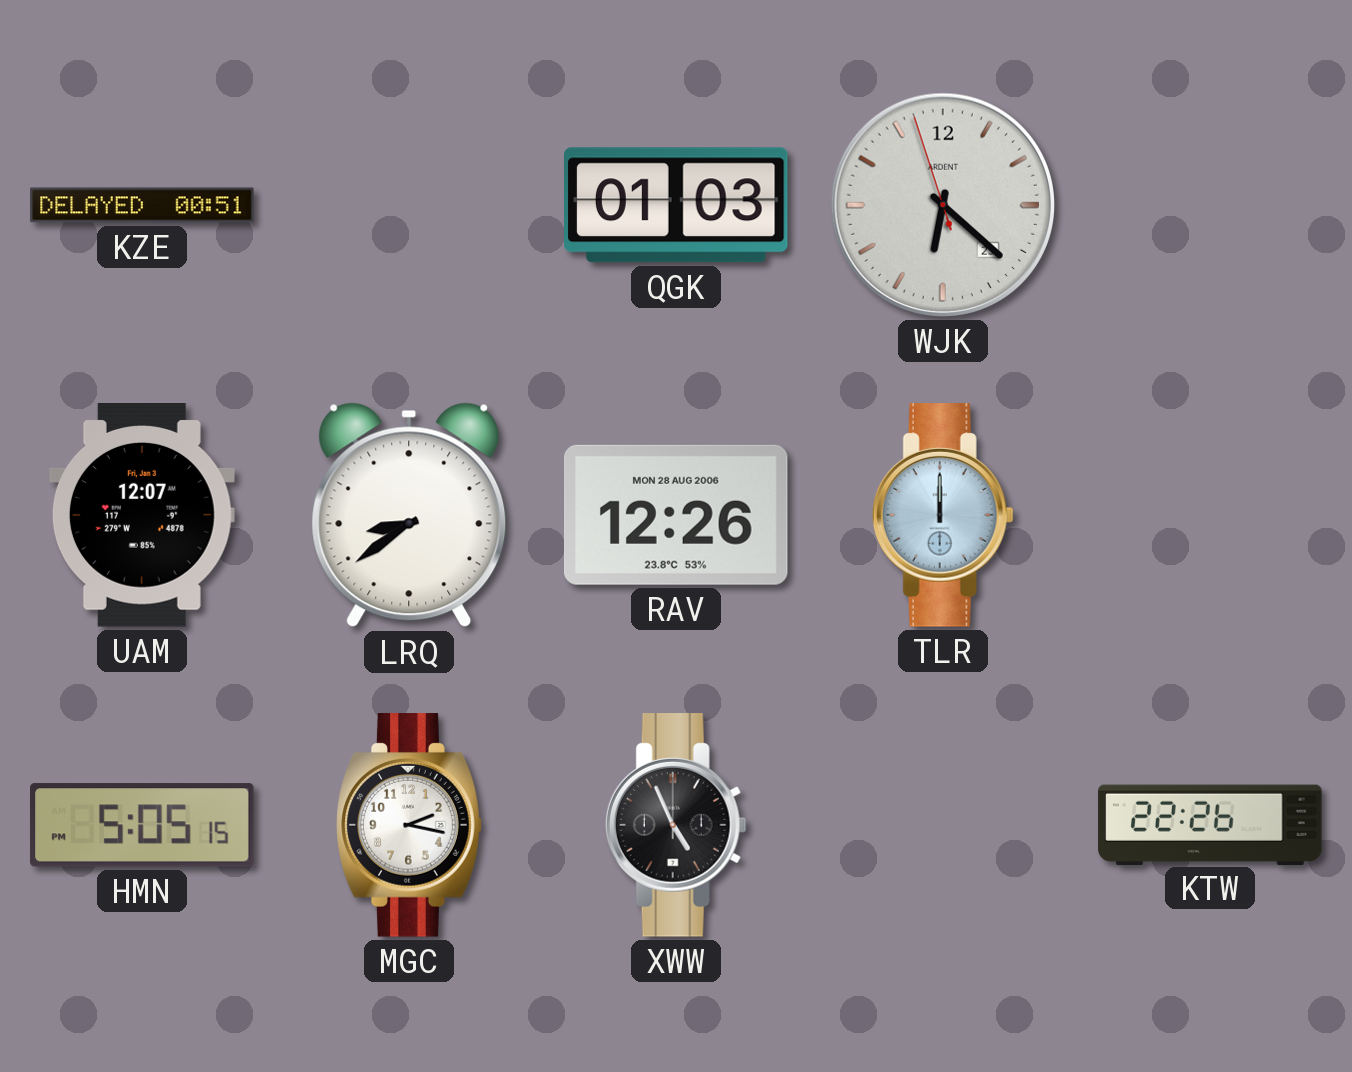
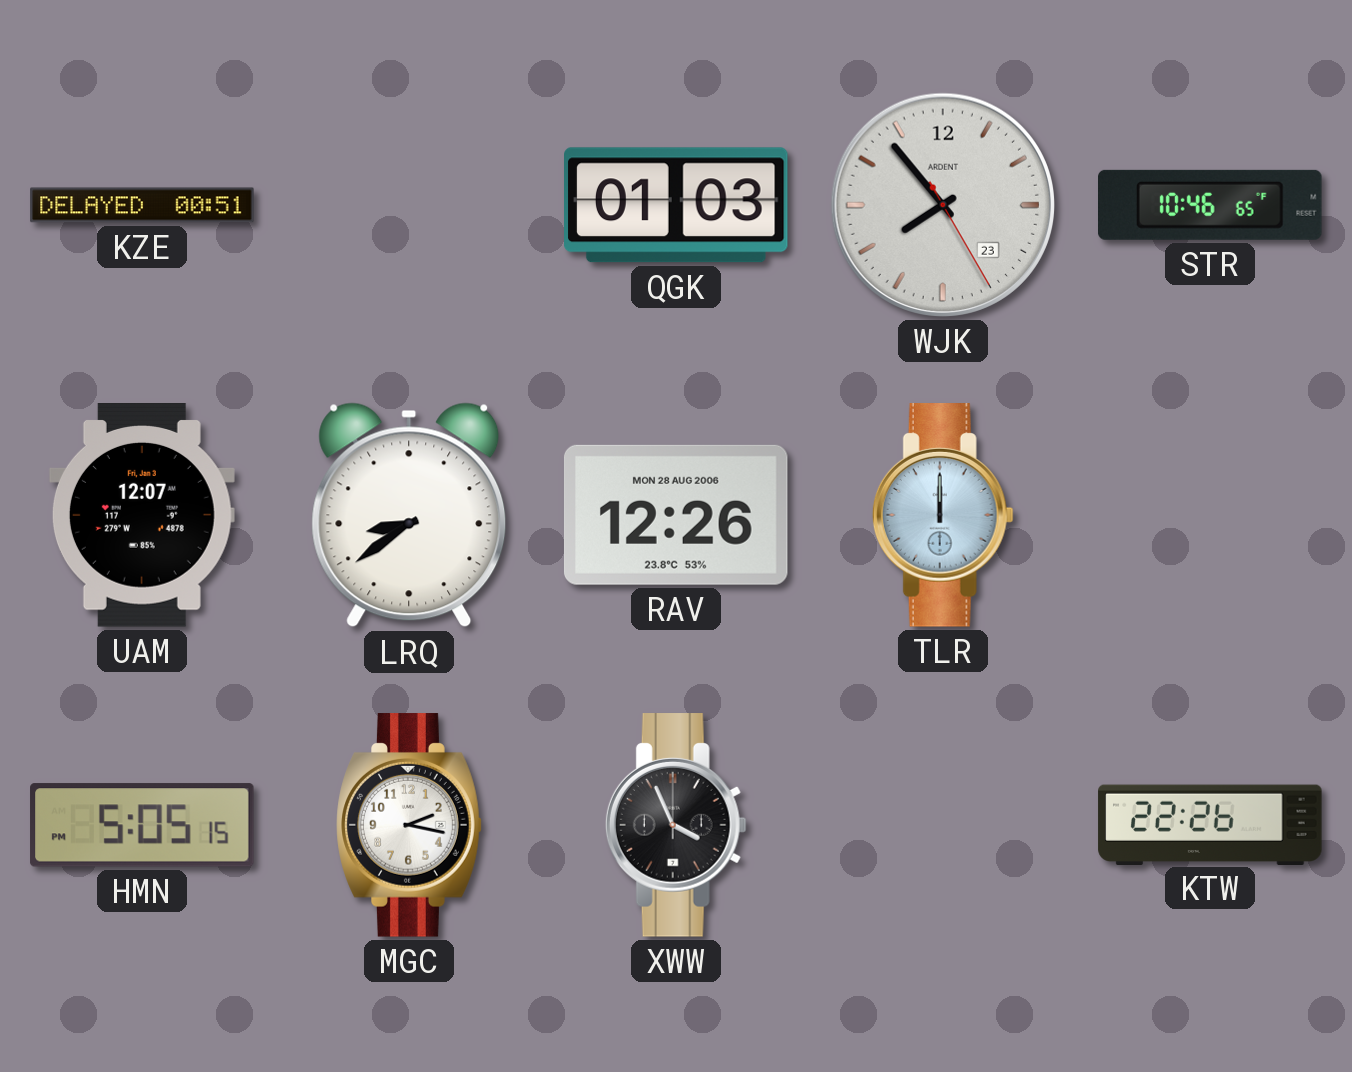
WJK: 6:21 -> 7:53 (943, 205)
STR: none -> 10:46 (1211, 205)
XWW: 4:56 -> 3:56 (676, 825)
